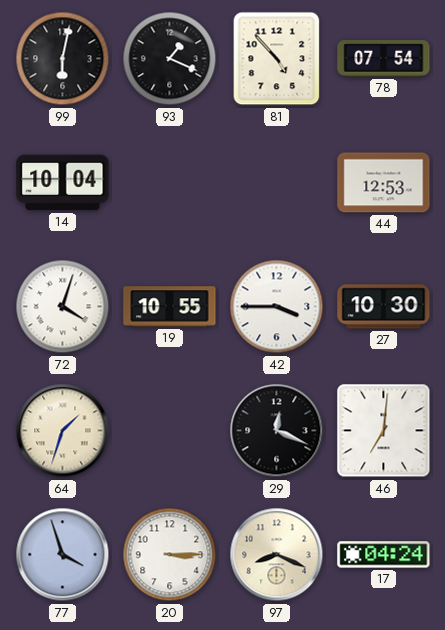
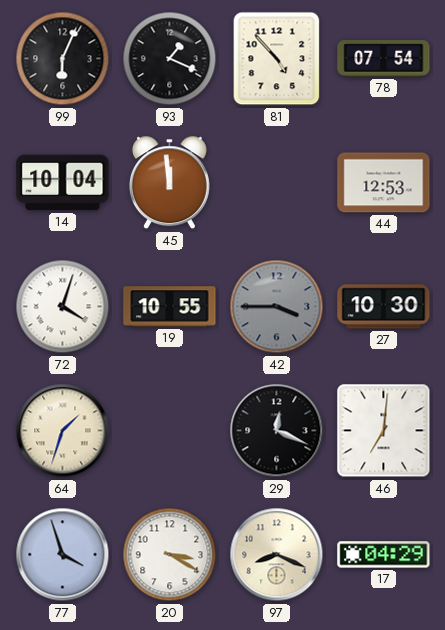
99: 6:02 -> 6:04 (63, 59)
45: none -> 11:59 (169, 183)
42 dial: white -> grey (277, 307)
20: 3:15 -> 3:20 (170, 555)
17: 04:24 -> 04:29 (384, 555)
